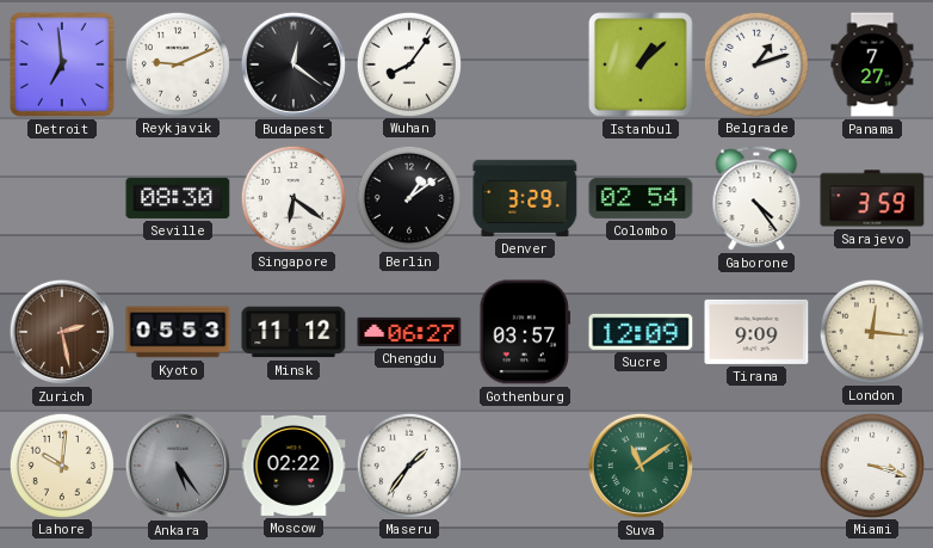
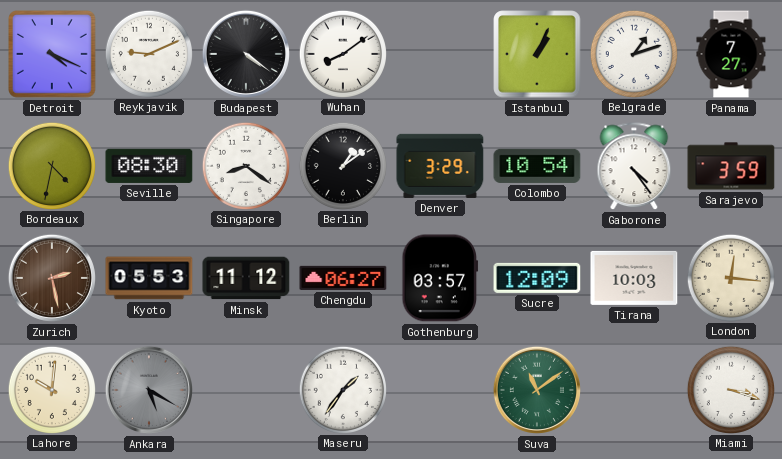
Detroit: 6:59 -> 4:19 (53, 55)
Budapest: 12:21 -> 4:21 (246, 54)
Wuhan: 8:06 -> 8:09 (342, 53)
Istanbul: 1:08 -> 1:04 (537, 54)
Bordeaux: none -> 4:32 (51, 165)
Singapore: 6:21 -> 8:21 (245, 165)
Colombo: 02:54 -> 10:54 (537, 166)
Tirana: 9:09 -> 10:03 (634, 278)
Ankara: 5:24 -> 5:20 (149, 390)
Moscow: 02:22 -> none (294, 466)
